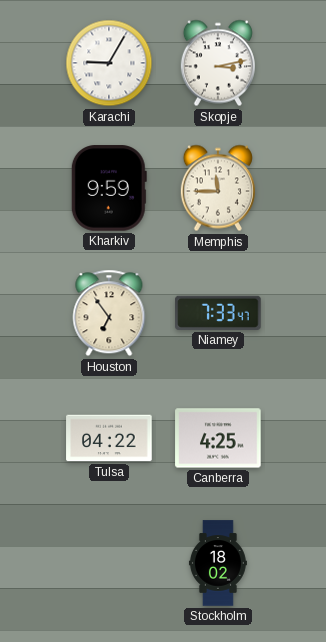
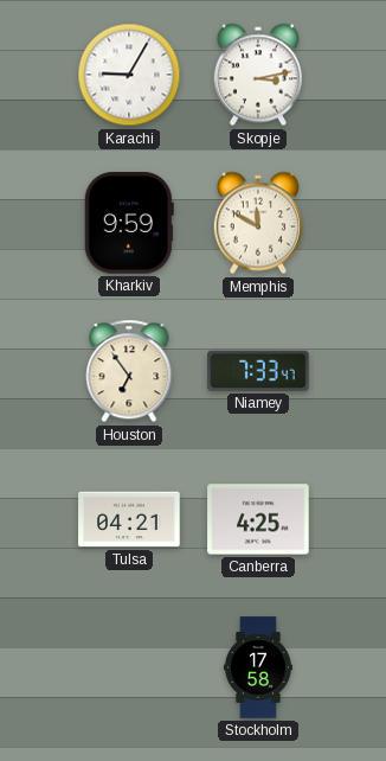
Memphis: 11:45 -> 11:50 (258, 223)
Tulsa: 04:22 -> 04:21 (129, 519)
Stockholm: 18:02 -> 17:58 (258, 667)
